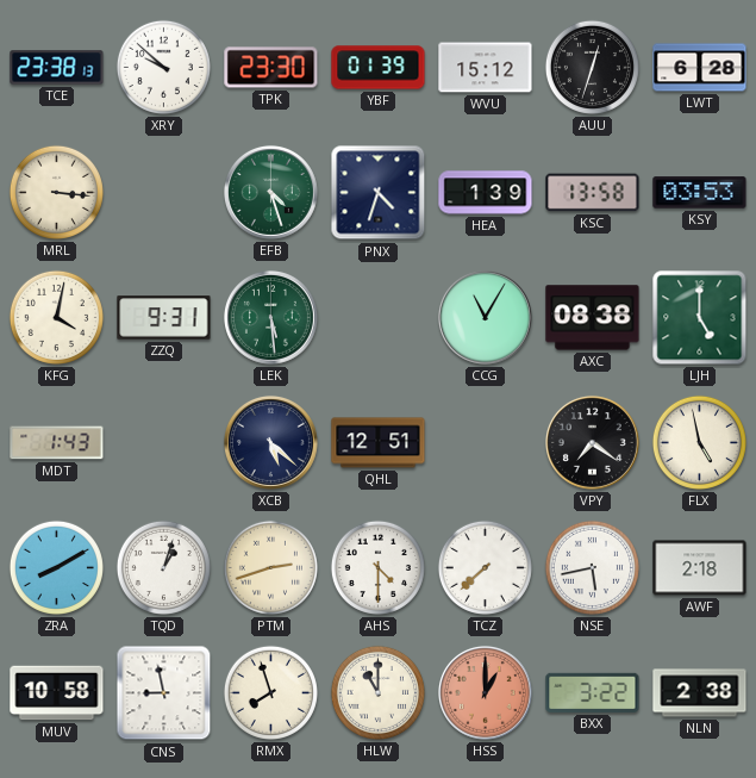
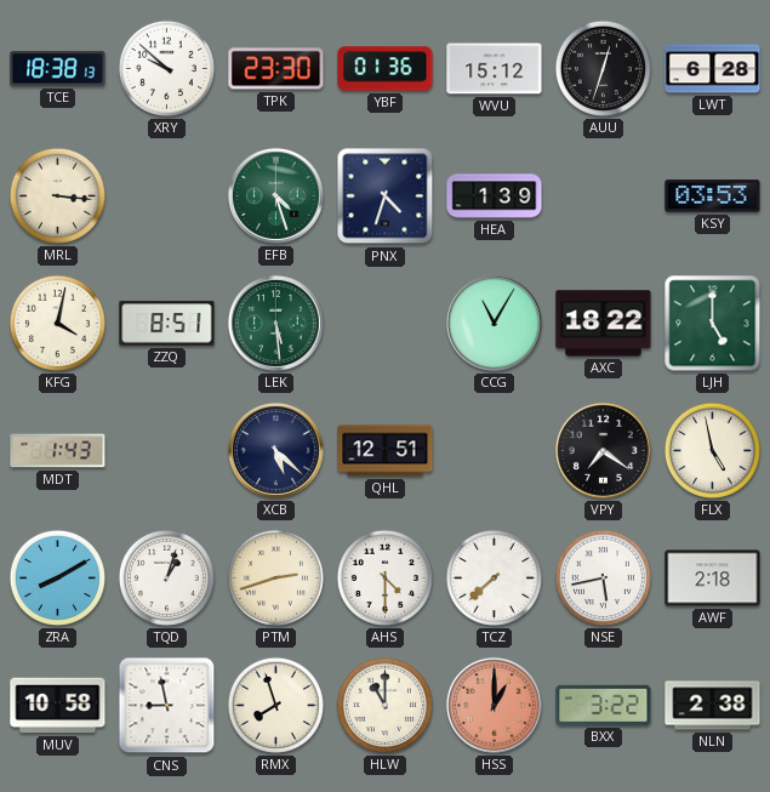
TCE: 23:38 -> 18:38 (58, 69)
YBF: 01:39 -> 01:36 (386, 69)
KSC: 13:58 -> none (593, 193)
ZZQ: 9:31 -> 8:51 (167, 324)
AXC: 08:38 -> 18:22 (604, 324)
